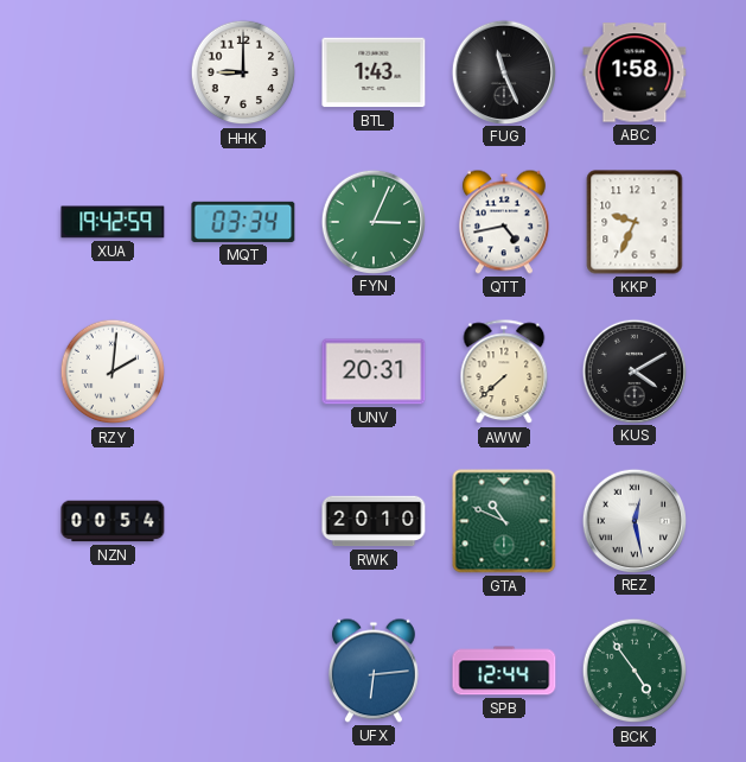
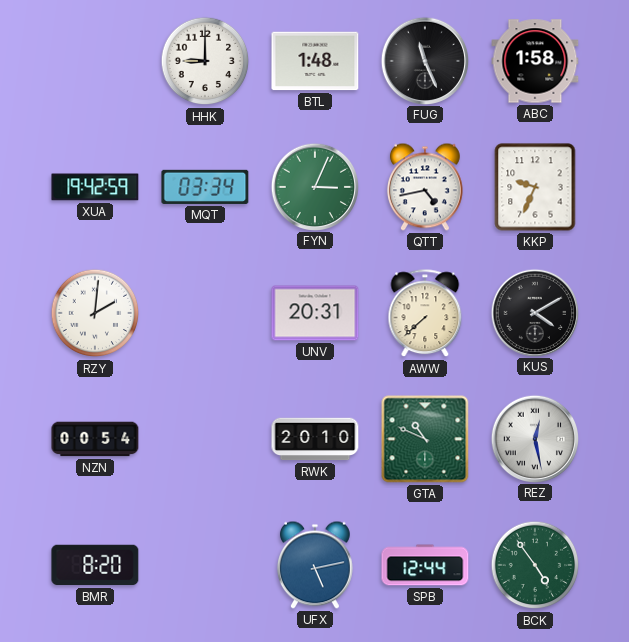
BTL: 1:43 -> 1:48 (315, 61)
BMR: none -> 8:20 (95, 565)
UFX: 6:14 -> 5:13 (315, 565)
